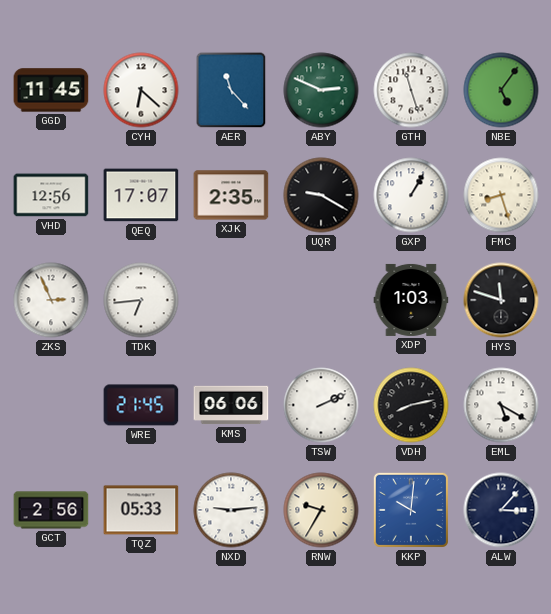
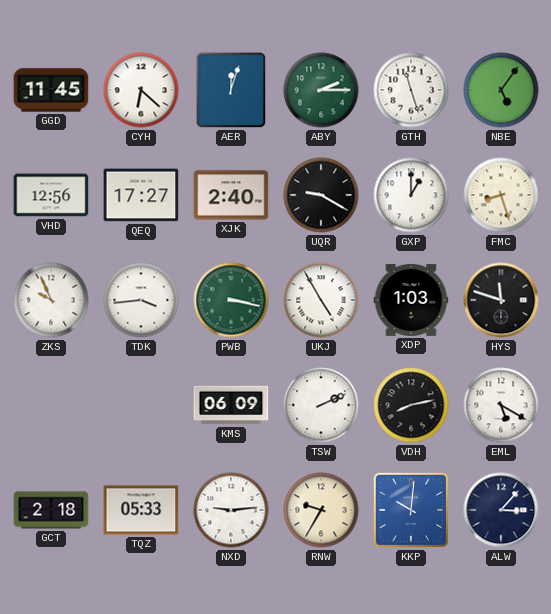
AER: 11:23 -> 12:03 (231, 90)
ABY: 2:49 -> 2:15 (321, 90)
QEQ: 17:07 -> 17:27 (141, 195)
XJK: 2:35 -> 2:40 (231, 195)
GXP: 1:05 -> 1:00 (411, 195)
ZKS: 2:56 -> 9:56 (51, 300)
TDK: 6:44 -> 3:44 (141, 300)
PWB: none -> 3:17 (231, 300)
UKJ: none -> 4:55 (321, 300)
WRE: 21:45 -> none (141, 405)
KMS: 06:06 -> 06:09 (231, 405)
GCT: 2:56 -> 2:18 (51, 510)
